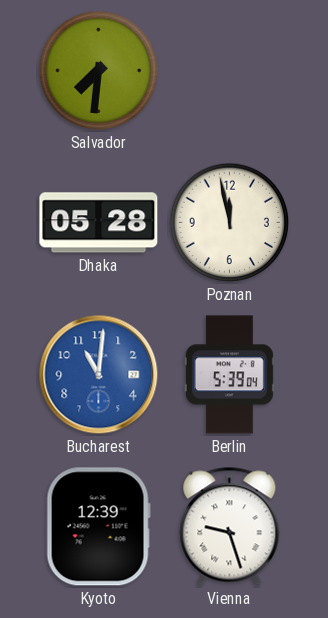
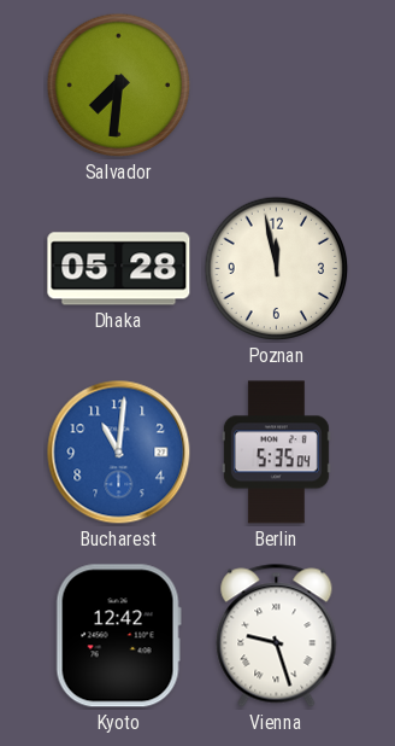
Berlin: 5:39 -> 5:35 (276, 453)
Kyoto: 12:39 -> 12:42 (118, 636)
